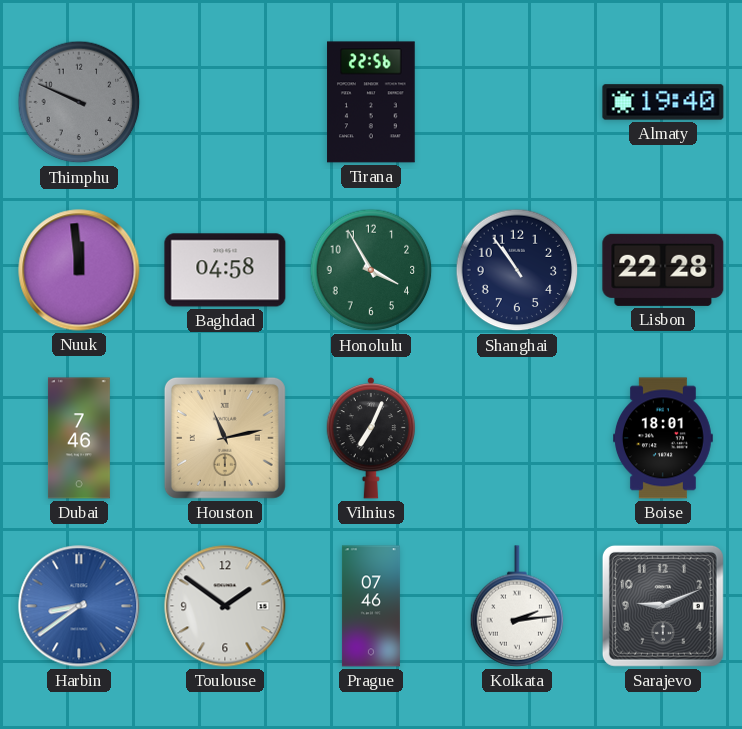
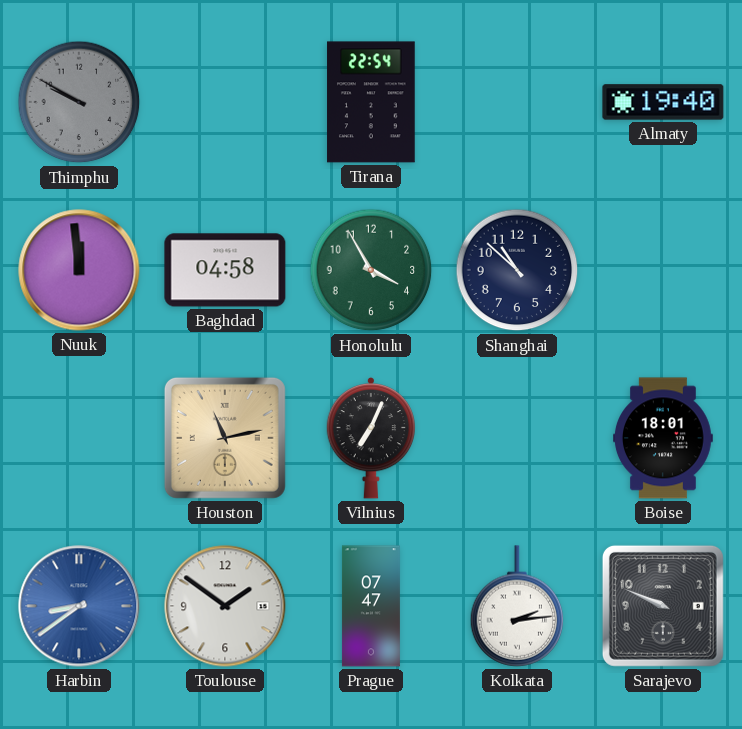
Thimphu: 9:49 -> 9:50 (79, 102)
Tirana: 22:56 -> 22:54 (371, 102)
Shanghai: 10:54 -> 10:52 (517, 270)
Lisbon: 22:28 -> none (663, 270)
Dubai: 7:46 -> none (79, 438)
Prague: 07:46 -> 07:47 (371, 606)
Sarajevo: 9:11 -> 9:49 (663, 606)
